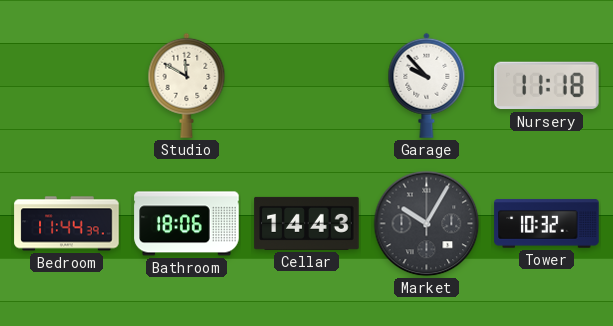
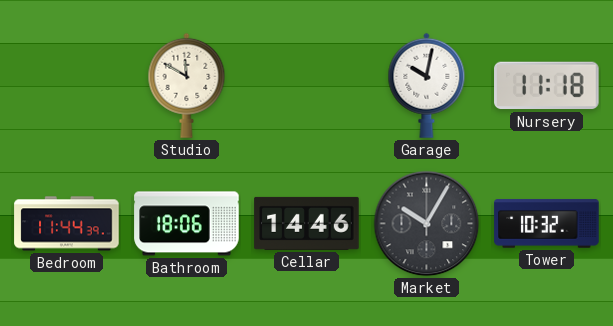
Garage: 9:53 -> 10:02 (427, 85)
Cellar: 14:43 -> 14:46 (307, 223)
